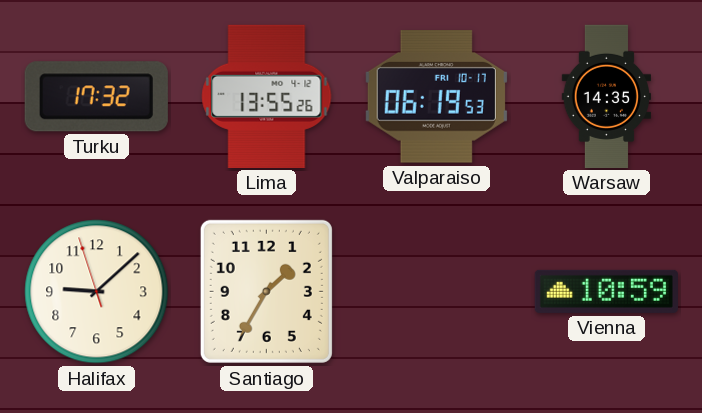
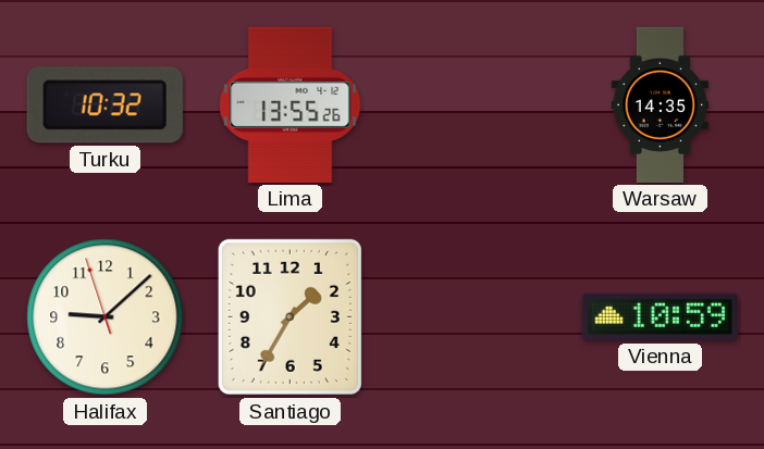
Turku: 17:32 -> 10:32 (104, 105)
Valparaiso: 06:19 -> none (436, 97)
